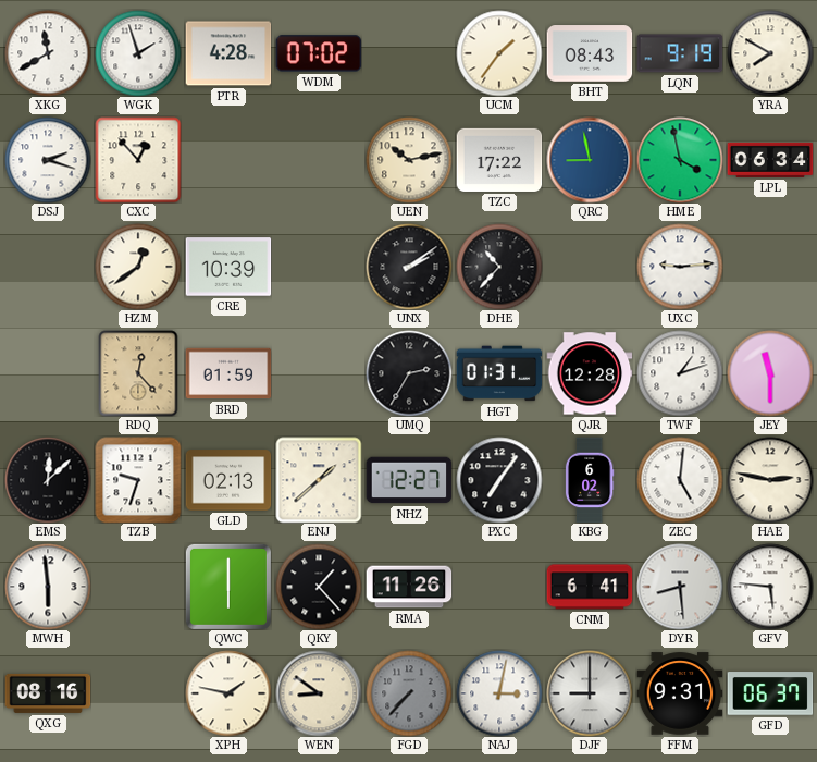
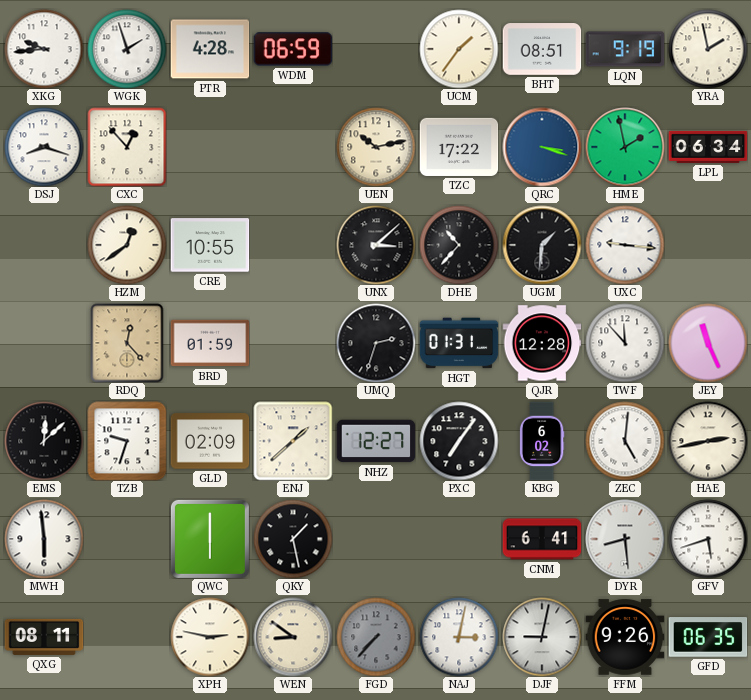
XKG: 11:40 -> 9:44 (44, 49)
WDM: 07:02 -> 06:59 (293, 49)
BHT: 08:43 -> 08:51 (542, 49)
YRA: 7:50 -> 1:58 (708, 49)
DSJ: 2:18 -> 8:18 (44, 147)
QRC: 8:58 -> 3:18 (542, 147)
HME: 3:58 -> 1:58 (625, 147)
CRE: 10:39 -> 10:55 (210, 245)
UNX: 2:09 -> 3:08 (376, 245)
UGM: none -> 1:31 (542, 245)
UXC: 9:14 -> 9:16 (625, 245)
UMQ: 2:35 -> 2:33 (376, 343)
TWF: 1:12 -> 11:53 (625, 343)
JEY: 11:30 -> 11:26 (708, 343)
GLD: 02:13 -> 02:09 (210, 441)
HAE: 2:47 -> 2:43 (708, 441)
QKY: 1:23 -> 1:28 (293, 539)
RMA: 11:26 -> none (409, 587)
GFV: 5:46 -> 5:42 (708, 539)
QXG: 08:16 -> 08:11 (44, 637)
XPH: 1:47 -> 2:47 (210, 637)
DJF: 9:00 -> 9:02 (542, 637)
FFM: 9:31 -> 9:26 (625, 637)
GFD: 06:37 -> 06:35 (708, 637)
